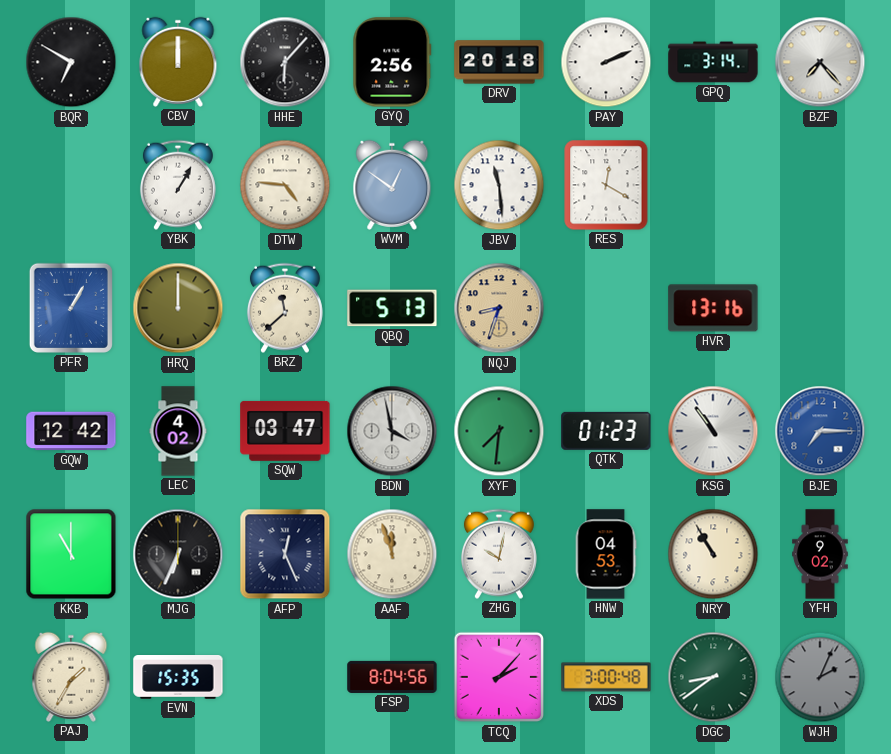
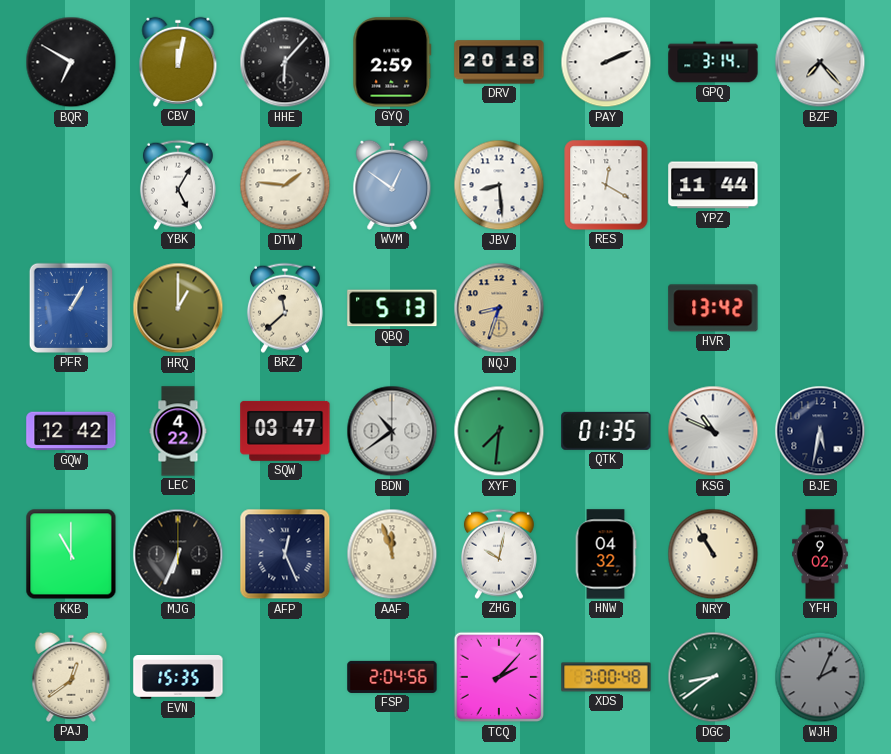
CBV: 12:00 -> 12:02 (178, 62)
GYQ: 2:56 -> 2:59 (392, 62)
YBK: 1:05 -> 5:05 (178, 185)
DTW: 4:46 -> 1:46 (285, 185)
JBV: 11:29 -> 8:29 (499, 185)
YPZ: none -> 11:44 (713, 185)
HRQ: 12:00 -> 1:00 (178, 308)
HVR: 13:16 -> 13:42 (713, 308)
LEC: 4:02 -> 4:22 (178, 431)
BDN: 3:58 -> 10:39 (392, 431)
QTK: 01:23 -> 01:35 (606, 431)
KSG: 10:54 -> 10:49 (713, 431)
BJE: 7:15 -> 5:32 (820, 431)
BJE dial: blue -> navy (820, 431)
HNW: 04:53 -> 04:32 (606, 554)
PAJ: 1:35 -> 12:39 (71, 677)
FSP: 8:04 -> 2:04 (392, 677)
